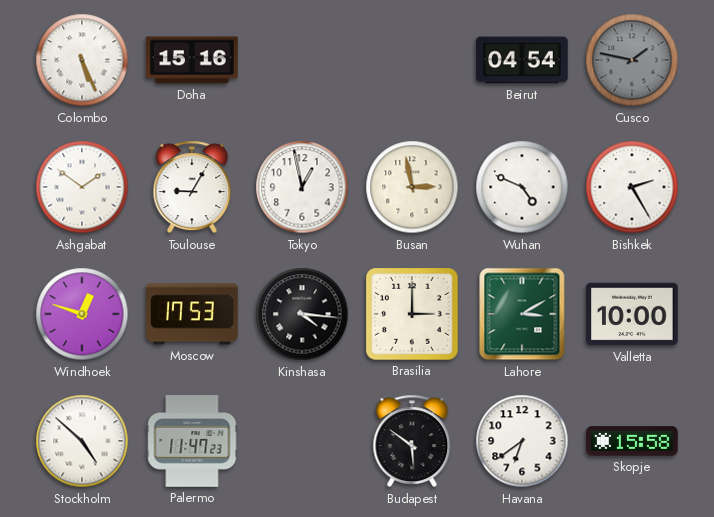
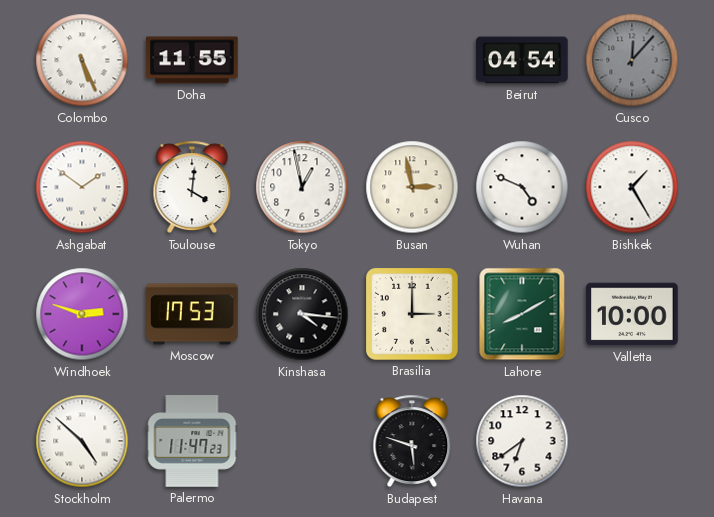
Doha: 15:16 -> 11:55 (192, 60)
Cusco: 1:47 -> 12:07 (632, 60)
Toulouse: 9:05 -> 4:01 (192, 187)
Bishkek: 2:25 -> 1:25 (632, 187)
Windhoek: 12:48 -> 2:48 (82, 314)
Lahore: 3:10 -> 8:10 (522, 314)
Budapest: 5:51 -> 5:48 (412, 441)
Skopje: 15:58 -> none (632, 441)
